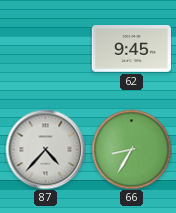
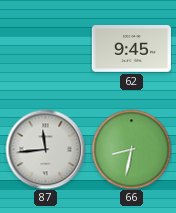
87: 4:37 -> 11:44 (45, 149)
66: 8:35 -> 8:32 (131, 149)
